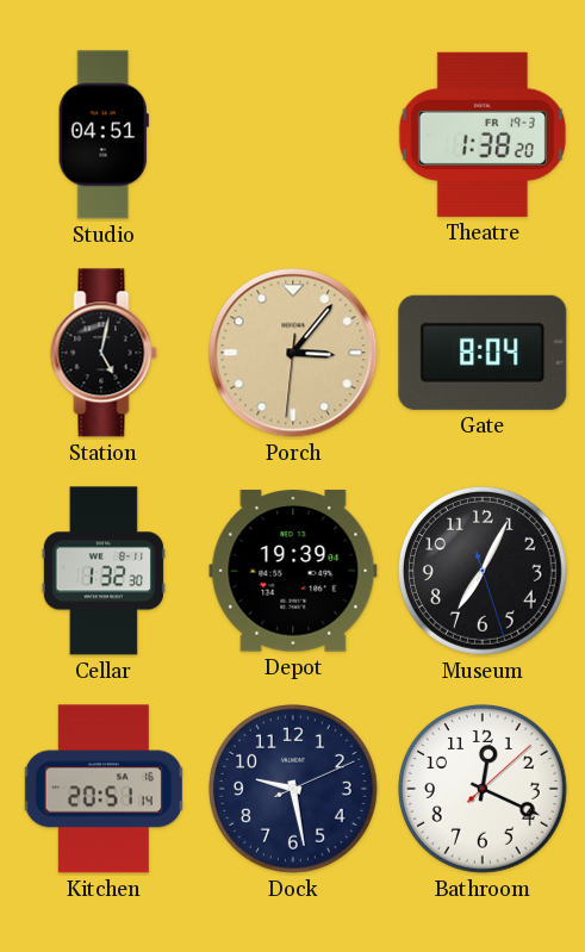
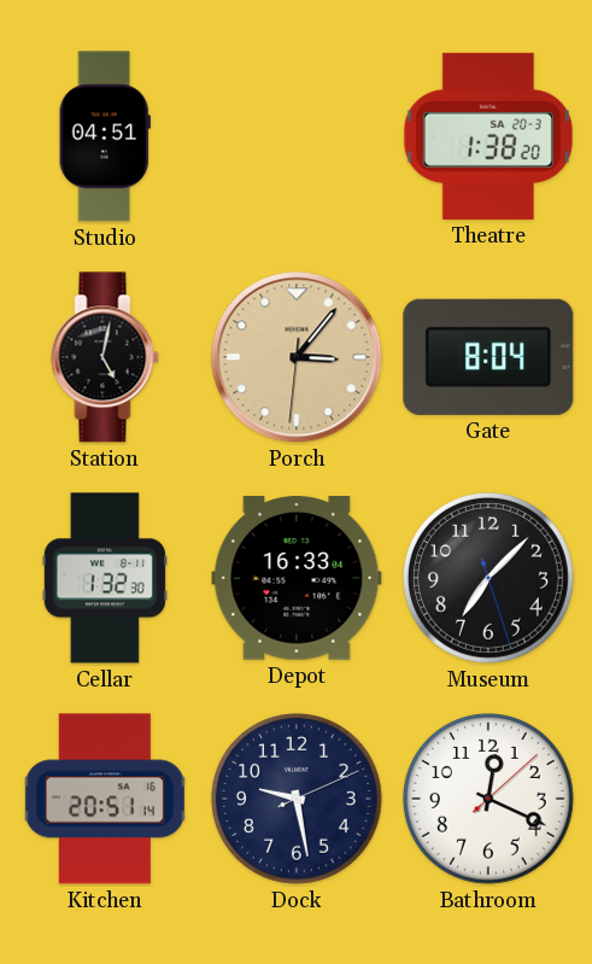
Theatre date: FR 19-3 -> SA 20-3 (488, 136)
Depot: 19:39 -> 16:33 (297, 578)
Museum: 7:04 -> 7:07 (488, 578)
